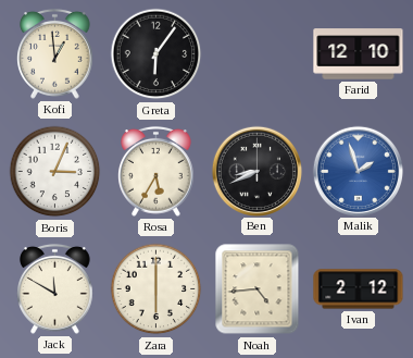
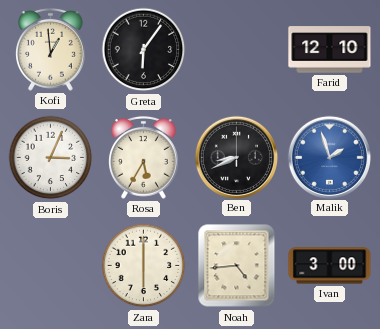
Jack: 11:50 -> none (55, 288)
Ivan: 2:12 -> 3:00 (330, 266)
